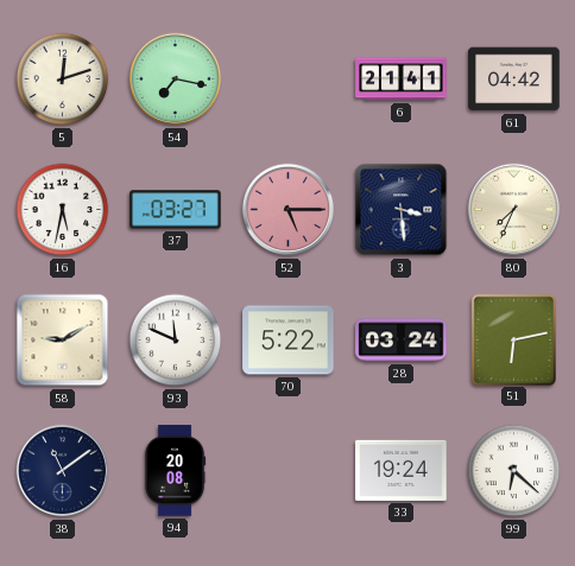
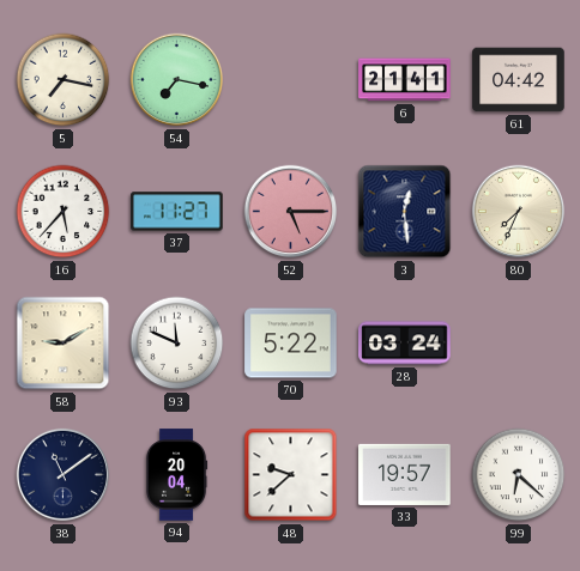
5: 12:12 -> 7:17 (64, 80)
16: 5:32 -> 5:37 (64, 212)
37: 03:27 -> 11:27 (177, 212)
3: 3:29 -> 12:29 (405, 212)
51: 6:13 -> none (513, 339)
94: 20:08 -> 20:04 (176, 475)
48: none -> 9:38 (291, 475)
33: 19:24 -> 19:57 (405, 474)
